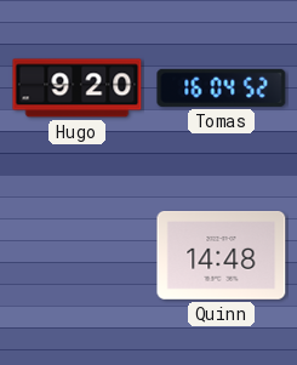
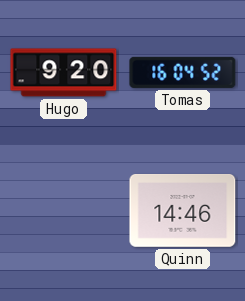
Quinn: 14:48 -> 14:46 (183, 211)
